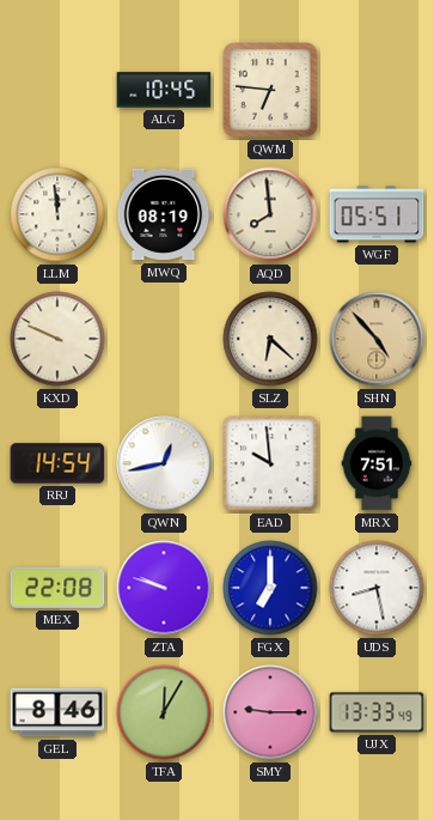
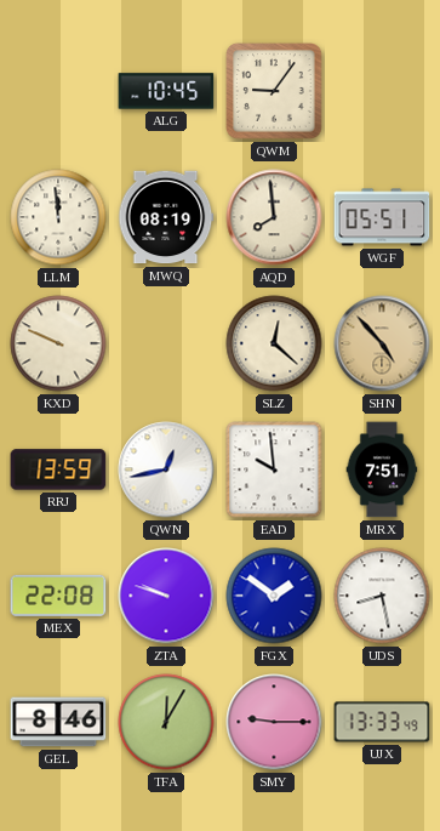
QWM: 6:46 -> 9:06 (274, 91)
SLZ: 6:22 -> 12:22 (274, 343)
RRJ: 14:54 -> 13:59 (58, 469)
FGX: 7:00 -> 1:51 (274, 596)
